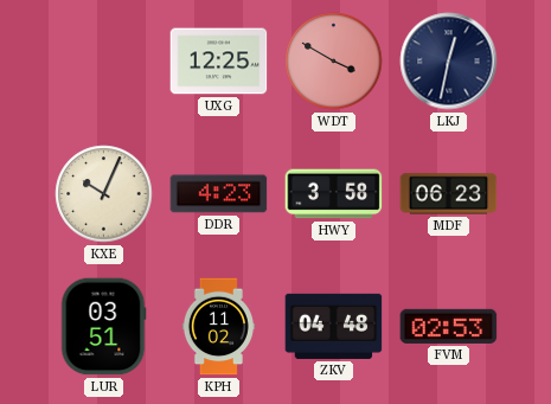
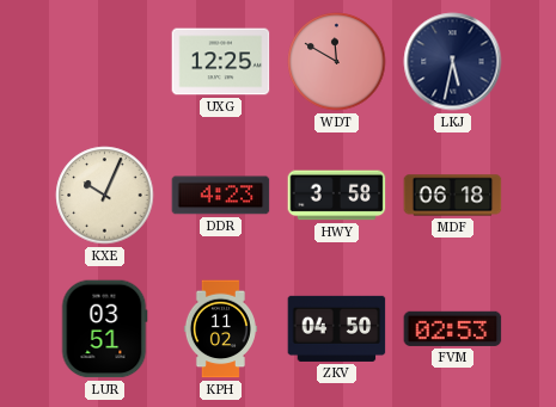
WDT: 3:50 -> 11:50 (337, 62)
LKJ: 12:32 -> 5:32 (453, 62)
MDF: 06:23 -> 06:18 (453, 196)
ZKV: 04:48 -> 04:50 (337, 328)
